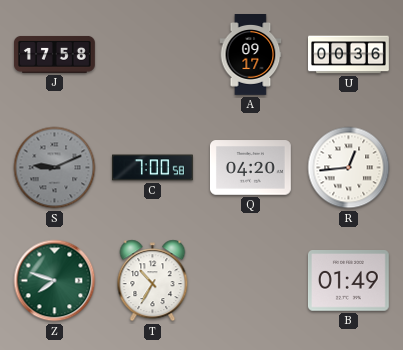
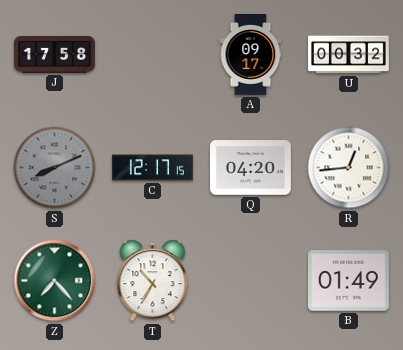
U: 00:36 -> 00:32 (349, 55)
S: 9:11 -> 8:11 (55, 168)
C: 7:00 -> 12:17 (153, 168)
Z: 7:48 -> 7:23 (55, 281)
